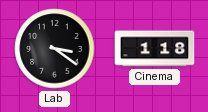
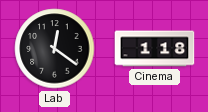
Lab: 3:21 -> 12:21 (55, 49)
